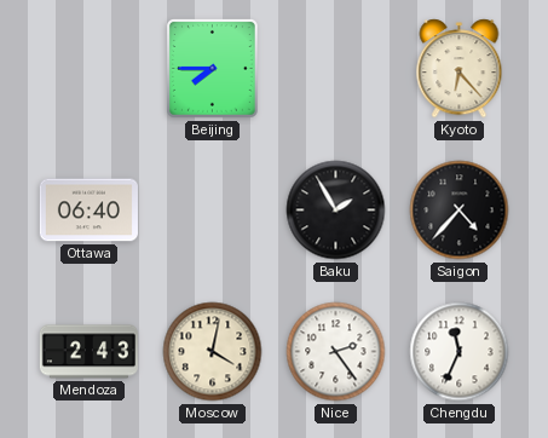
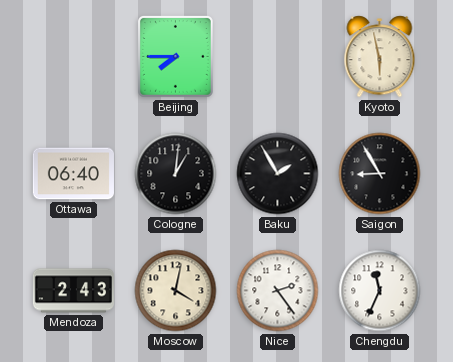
Kyoto: 6:23 -> 5:58 (380, 57)
Cologne: none -> 1:01 (176, 174)
Saigon: 4:37 -> 8:55 (380, 174)
